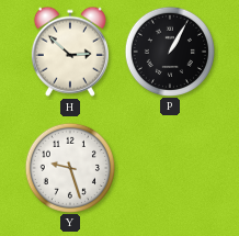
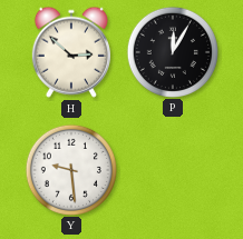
P: 1:05 -> 12:05 (172, 51)
Y: 9:27 -> 9:29 (70, 169)
